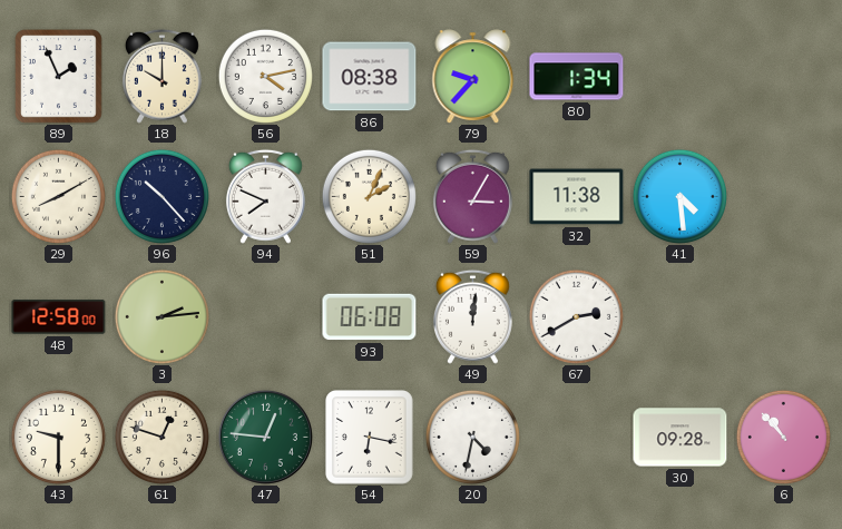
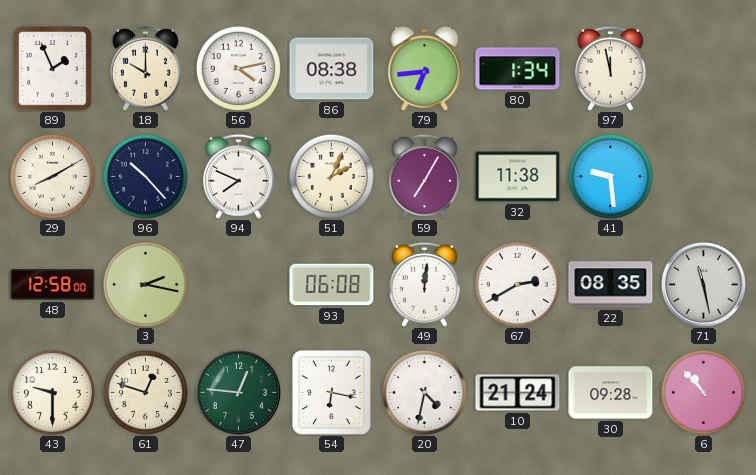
79: 9:37 -> 6:44 (425, 68)
97: none -> 11:58 (610, 68)
59: 3:05 -> 7:05 (424, 176)
41: 4:29 -> 9:29 (610, 176)
3: 2:14 -> 2:17 (145, 284)
22: none -> 08:35 (611, 285)
71: none -> 11:28 (703, 284)
10: none -> 21:24 (518, 393)
